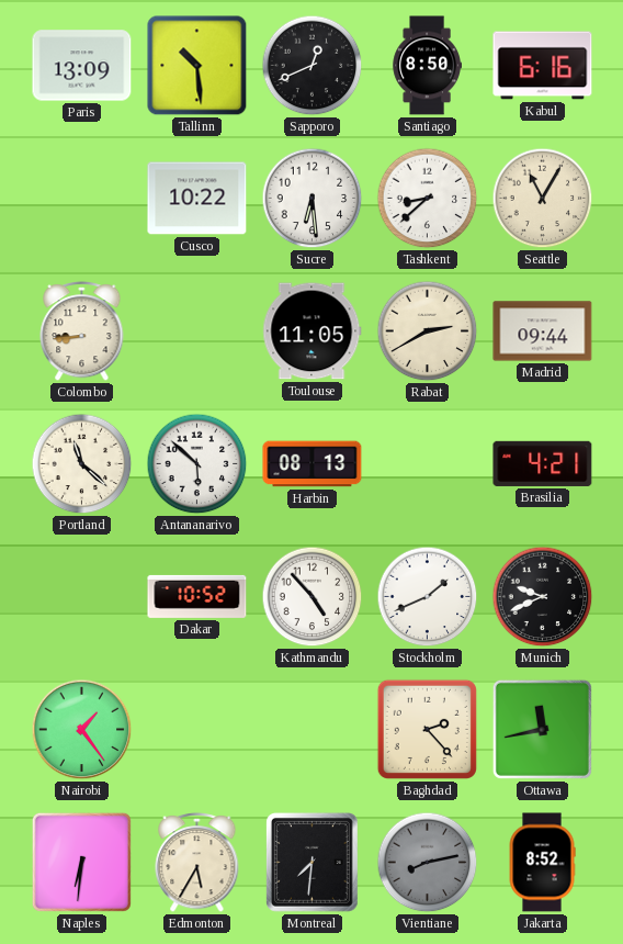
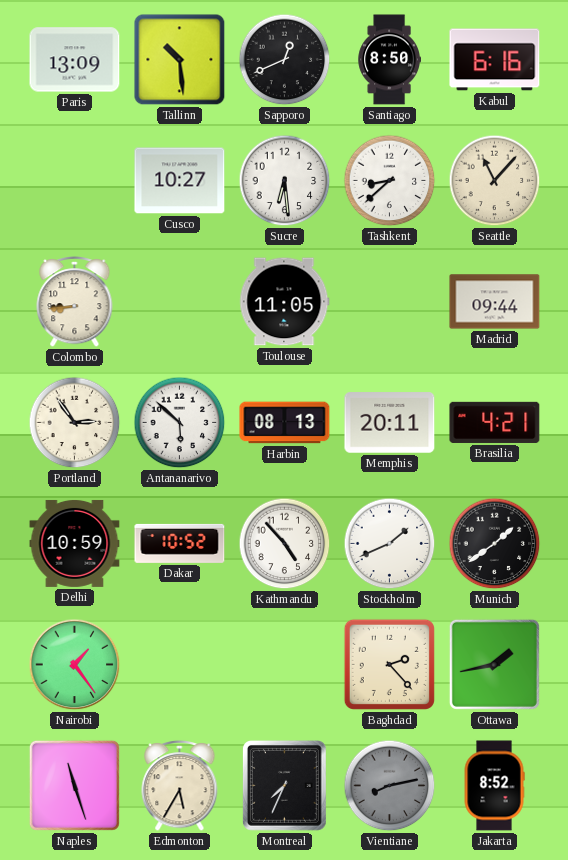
Cusco: 10:22 -> 10:27 (180, 181)
Seattle: 11:05 -> 11:07 (495, 181)
Rabat: 2:40 -> none (428, 331)
Portland: 11:22 -> 2:54 (75, 423)
Memphis: none -> 20:11 (390, 423)
Delhi: none -> 10:59 (75, 543)
Munich: 9:41 -> 1:39 (495, 544)
Ottawa: 11:43 -> 1:43 (494, 664)
Naples: 6:31 -> 11:27 (74, 785)
Montreal: 7:31 -> 7:34 (284, 786)
